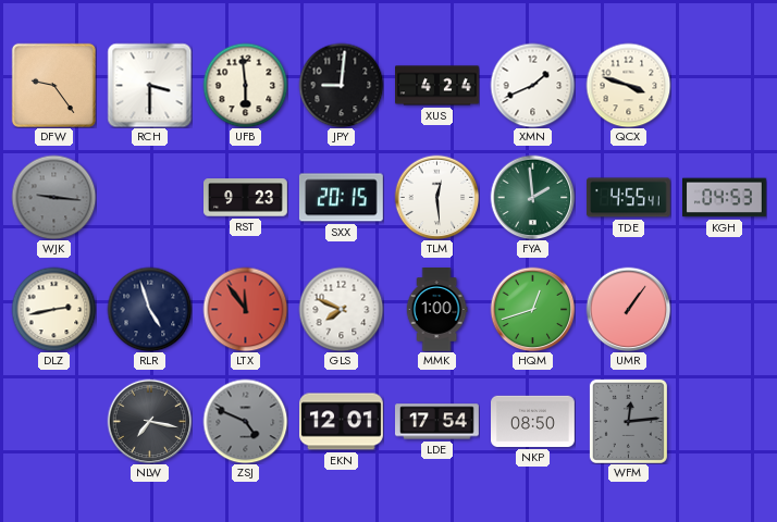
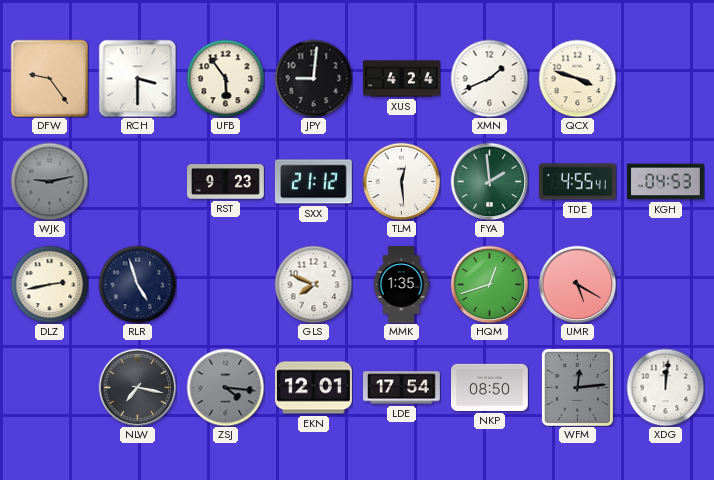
UFB: 5:59 -> 5:54 (225, 78)
WJK: 9:16 -> 9:13 (49, 181)
SXX: 20:15 -> 21:12 (313, 182)
LTX: 11:54 -> none (245, 309)
MMK: 1:00 -> 1:35 (401, 285)
UMR: 1:06 -> 5:20 (577, 284)
ZSJ: 4:49 -> 4:16 (225, 387)
XDG: none -> 12:01 (665, 387)
